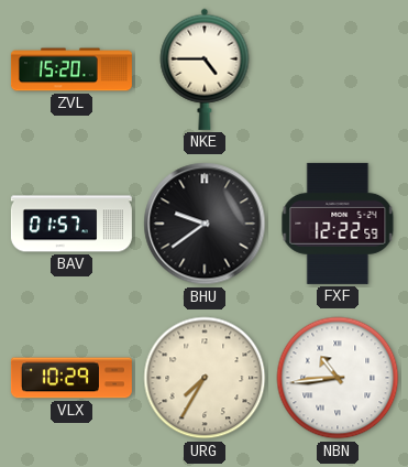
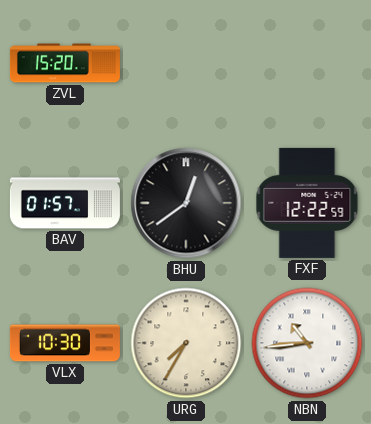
NKE: 4:45 -> none (205, 69)
BHU: 9:39 -> 12:39 (186, 203)
VLX: 10:29 -> 10:30 (65, 343)
